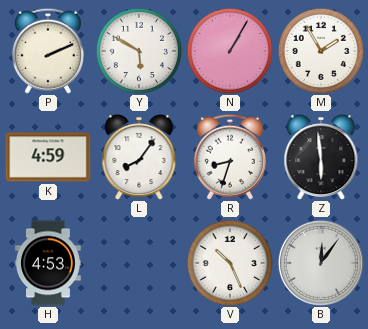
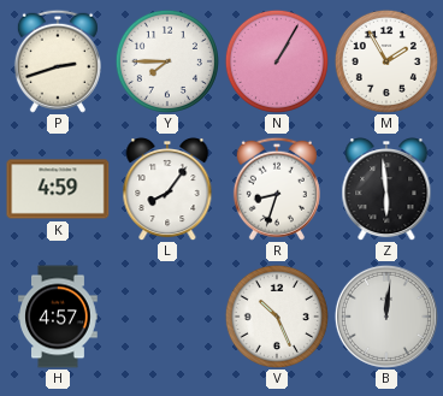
P: 2:11 -> 2:42 (58, 61)
Y: 5:50 -> 7:45 (167, 61)
H: 4:53 -> 4:57 (59, 317)
B: 12:06 -> 12:01 (386, 317)
